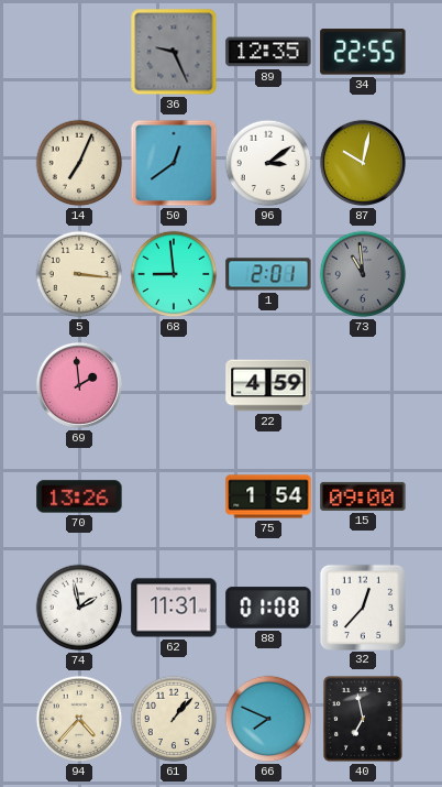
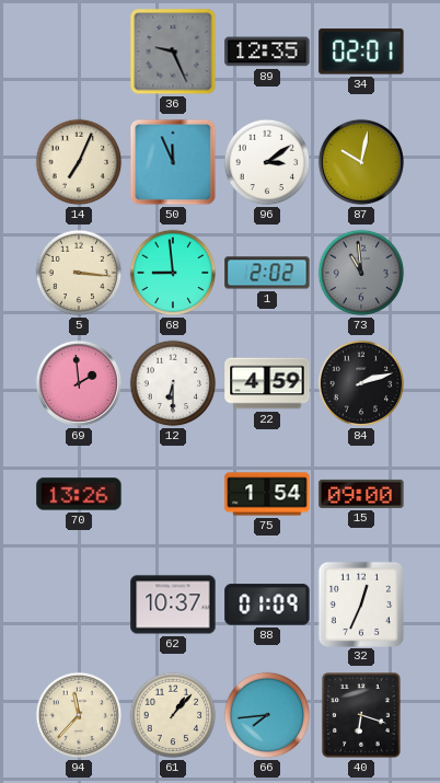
34: 22:55 -> 02:01 (361, 51)
50: 12:39 -> 11:56 (173, 162)
1: 2:01 -> 2:02 (267, 273)
12: none -> 6:30 (173, 383)
84: none -> 2:12 (361, 383)
74: 1:58 -> none (79, 608)
62: 11:31 -> 10:37 (173, 604)
88: 01:08 -> 01:09 (267, 604)
32: 12:37 -> 12:34 (360, 603)
94: 4:37 -> 11:37 (79, 715)
66: 7:49 -> 7:44 (267, 715)
40: 6:58 -> 6:18 (361, 716)
